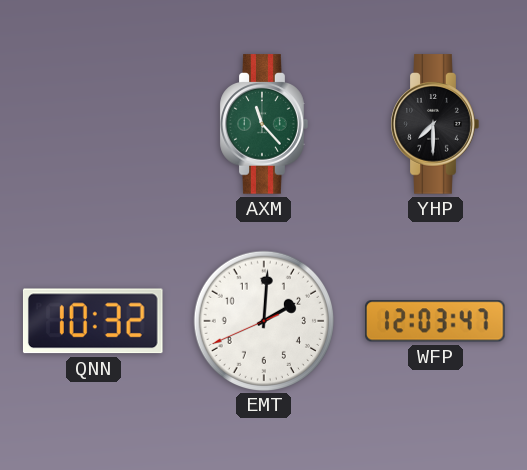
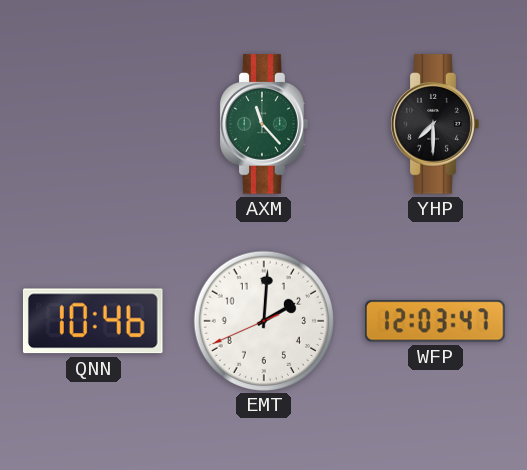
QNN: 10:32 -> 10:46 (93, 321)
